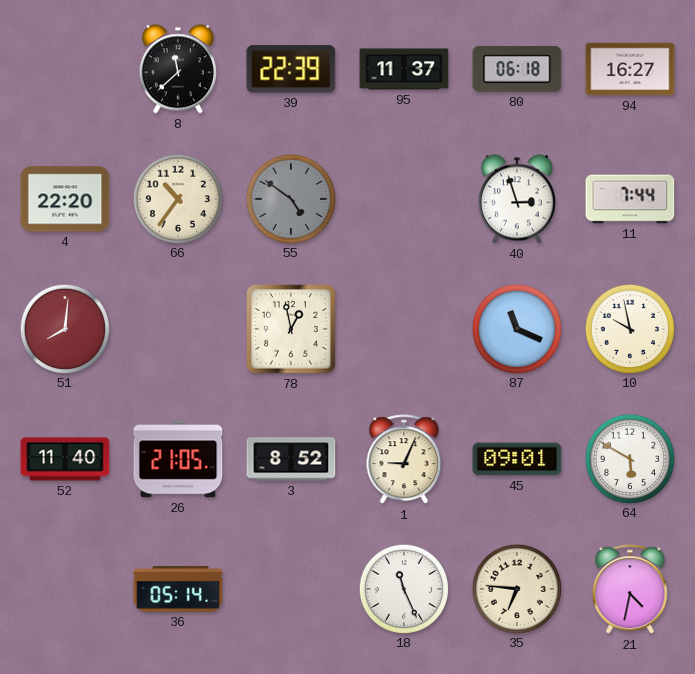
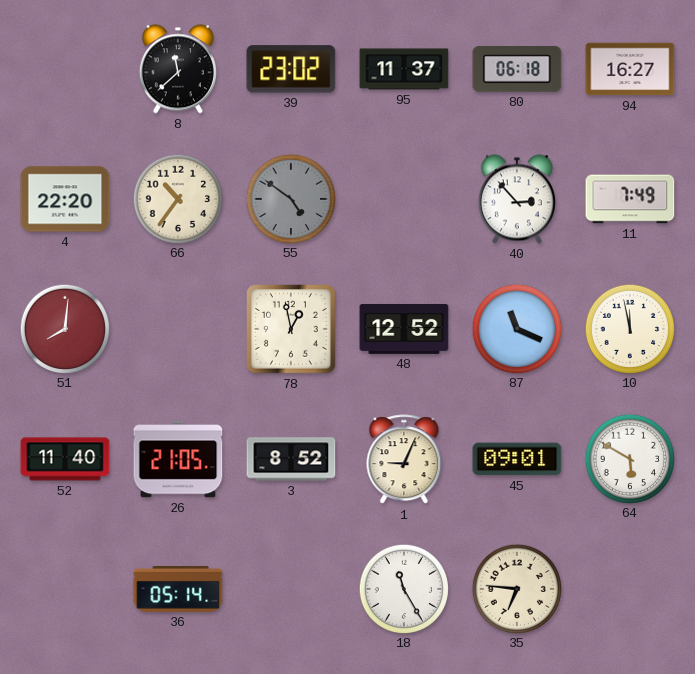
39: 22:39 -> 23:02 (291, 69)
40: 2:57 -> 2:53 (517, 199)
11: 7:44 -> 7:49 (630, 199)
48: none -> 12:52 (404, 329)
10: 9:58 -> 11:58 (629, 328)
18: 11:26 -> 11:25 (403, 588)
21: 4:32 -> none (630, 590)
